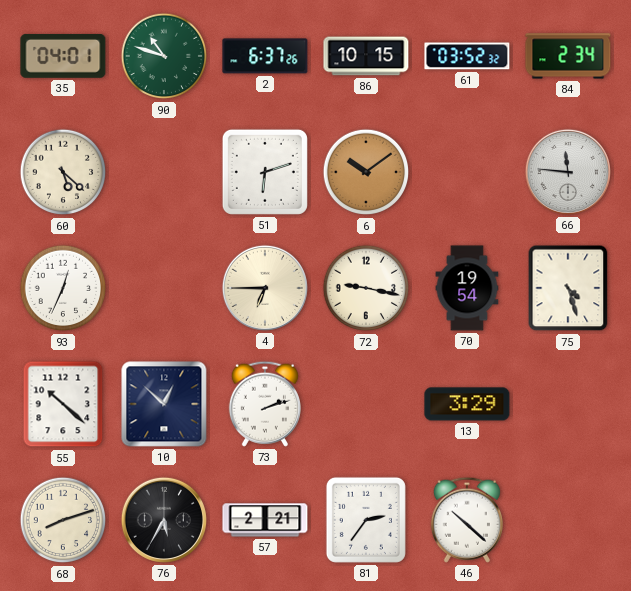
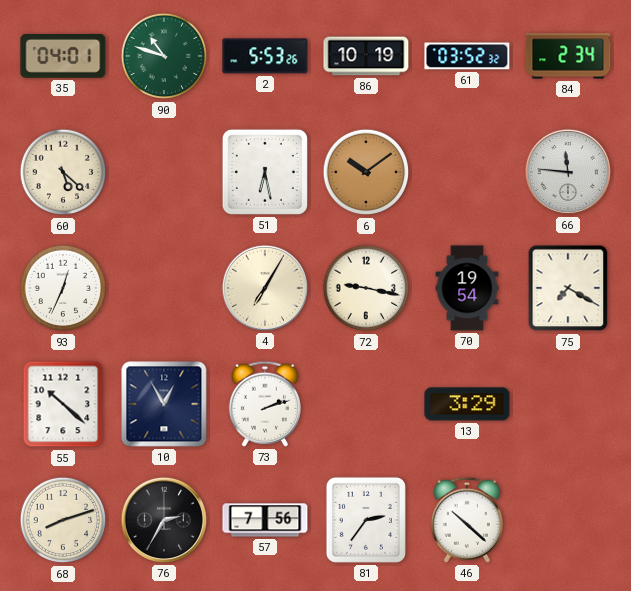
2: 6:37 -> 5:53 (265, 56)
86: 10:15 -> 10:19 (366, 56)
51: 6:12 -> 6:28 (265, 172)
4: 6:45 -> 7:05 (265, 288)
75: 4:27 -> 7:20 (568, 288)
10: 12:52 -> 12:55 (164, 404)
76: 5:35 -> 2:35 (164, 520)
57: 2:21 -> 7:56 (265, 520)
